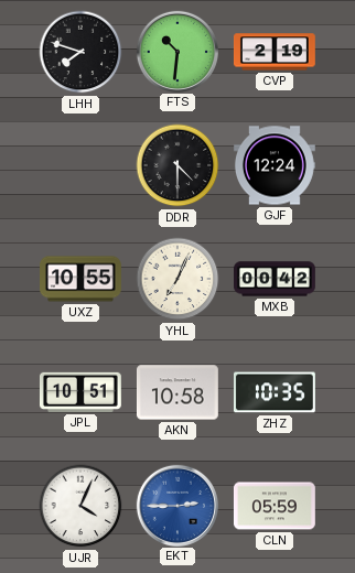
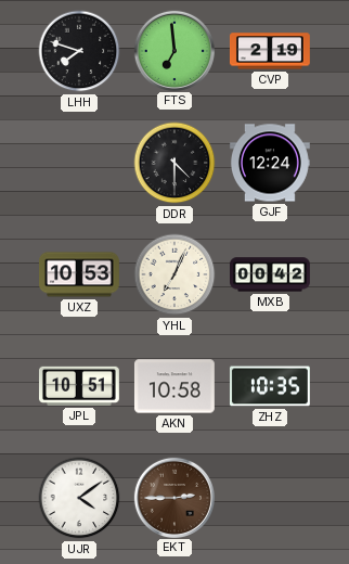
FTS: 10:31 -> 6:59 (173, 50)
UXZ: 10:55 -> 10:53 (80, 274)
UJR: 4:04 -> 4:09 (79, 498)
EKT dial: blue -> brown (173, 497)
CLN: 05:59 -> none (275, 506)
